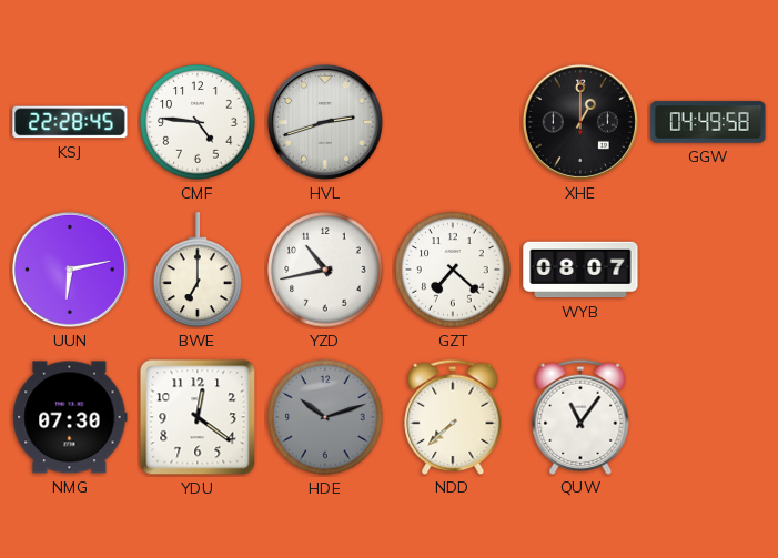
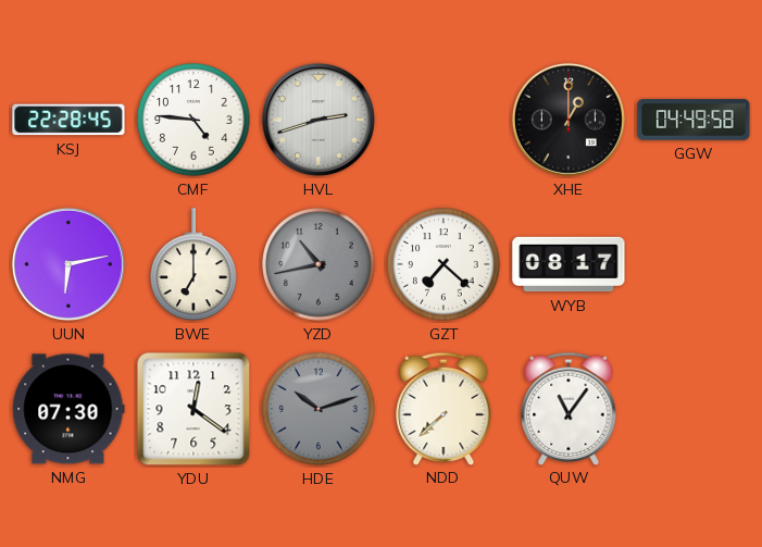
YZD dial: white -> grey (318, 264)
WYB: 08:07 -> 08:17 (569, 264)
